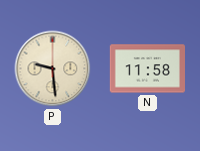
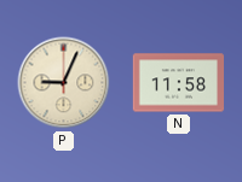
P: 9:29 -> 9:04 (64, 83)
